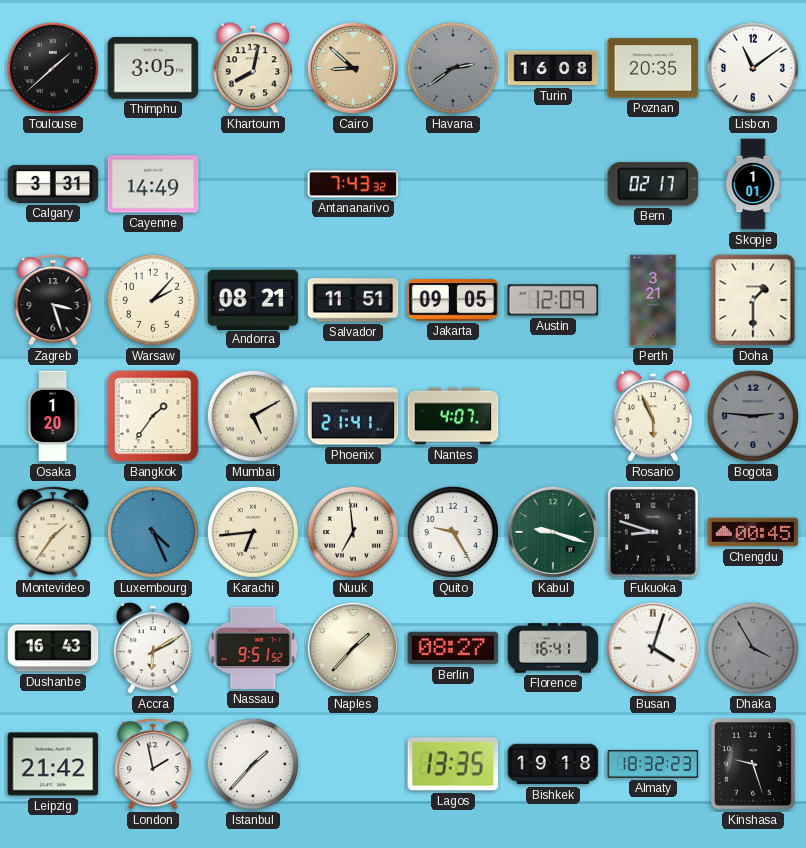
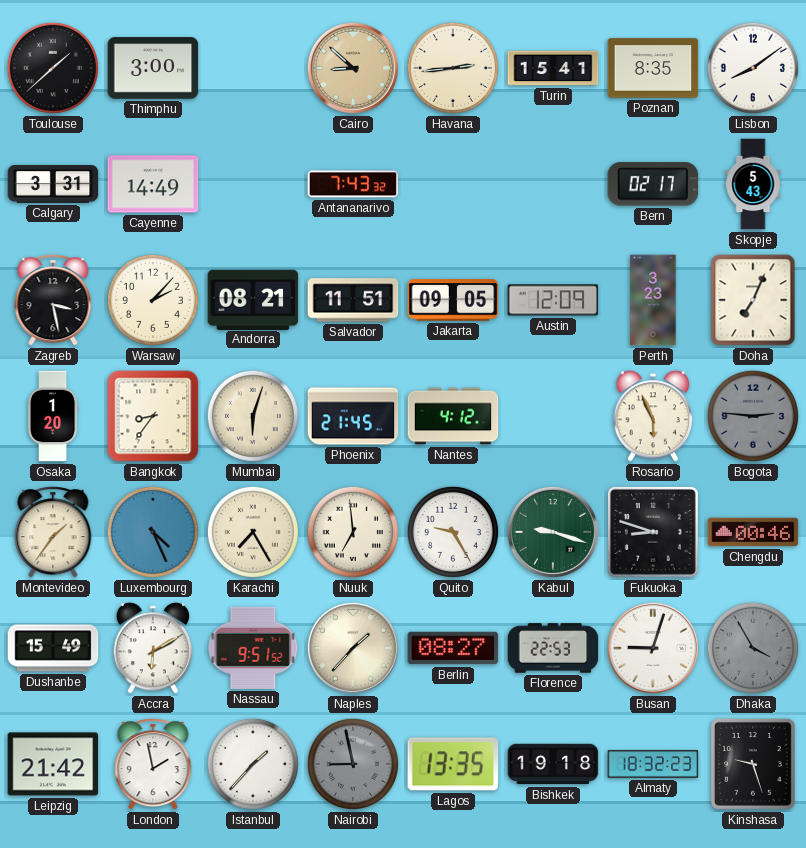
Thimphu: 3:05 -> 3:00 (153, 68)
Khartoum: 8:02 -> none (253, 68)
Havana: 2:39 -> 2:44 (453, 68)
Havana dial: grey -> cream (453, 68)
Turin: 16:08 -> 15:41 (553, 68)
Poznan: 20:35 -> 8:35 (653, 68)
Lisbon: 11:09 -> 8:09 (753, 68)
Skopje: 1:01 -> 5:43 (753, 184)
Zagreb: 3:27 -> 3:28 (53, 300)
Perth: 3:21 -> 3:23 (653, 300)
Doha: 1:30 -> 7:04 (753, 300)
Bangkok: 1:36 -> 8:36 (153, 416)
Mumbai: 5:10 -> 6:03 (253, 416)
Phoenix: 21:41 -> 21:45 (353, 416)
Nantes: 4:07 -> 4:12 (453, 416)
Karachi: 6:44 -> 7:25 (253, 532)
Chengdu: 00:45 -> 00:46 (753, 532)
Dushanbe: 16:43 -> 15:49 (53, 648)
Florence: 16:41 -> 22:53 (553, 648)
Busan: 4:03 -> 9:03 (653, 648)
Nairobi: none -> 8:58 (353, 764)
